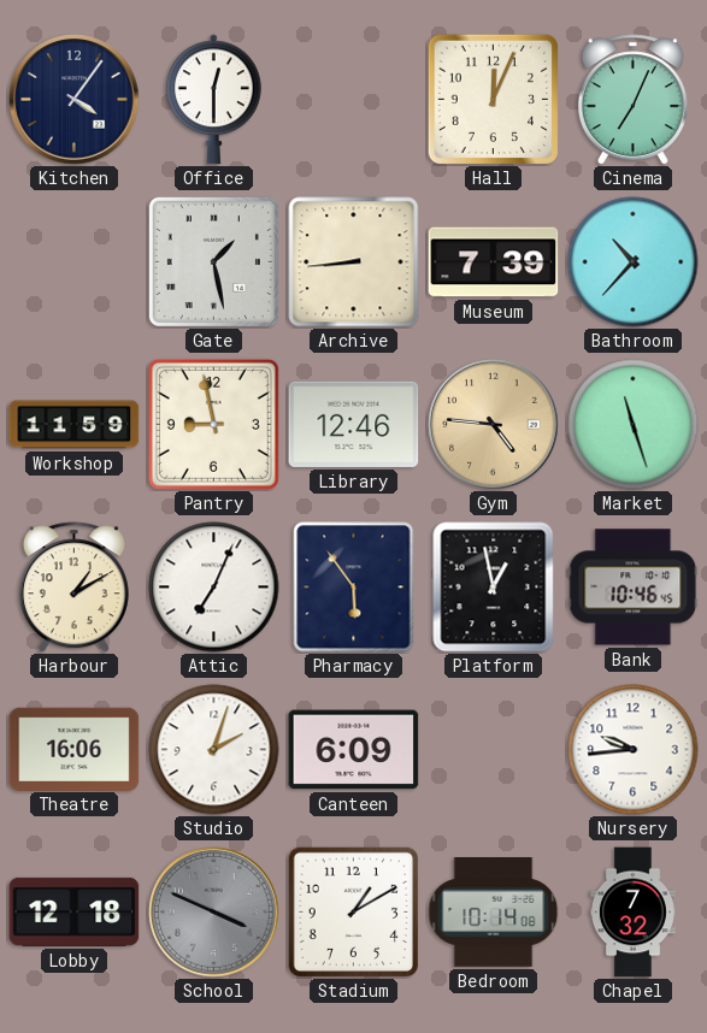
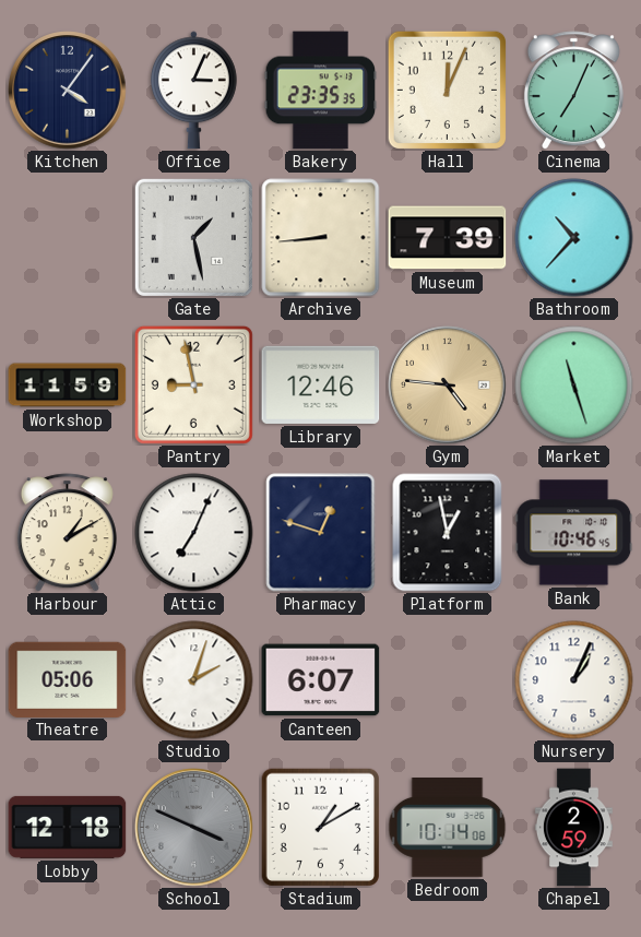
Office: 12:30 -> 3:04 (193, 91)
Bakery: none -> 23:35 (321, 91)
Pharmacy: 5:54 -> 12:48 (321, 533)
Theatre: 16:06 -> 05:06 (68, 679)
Canteen: 6:09 -> 6:07 (321, 680)
Nursery: 9:44 -> 1:04 (574, 680)
Chapel: 7:32 -> 2:59 (573, 828)
